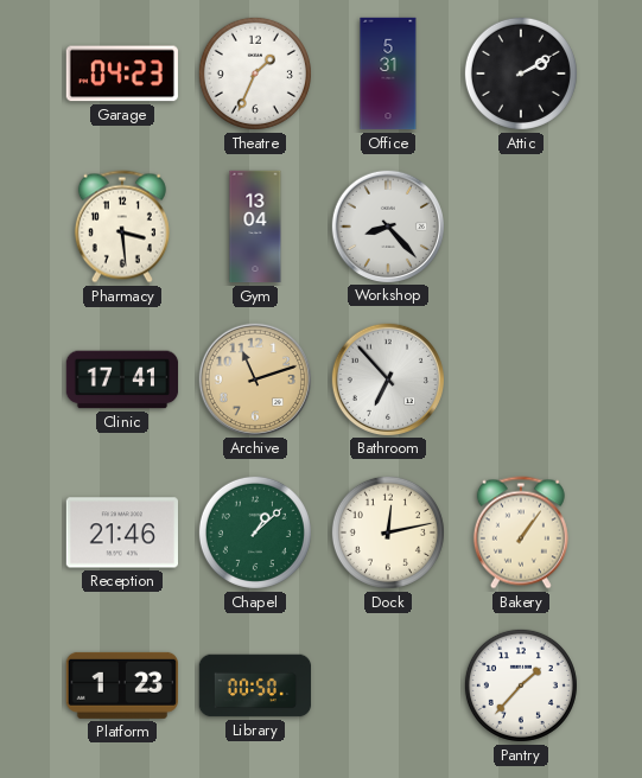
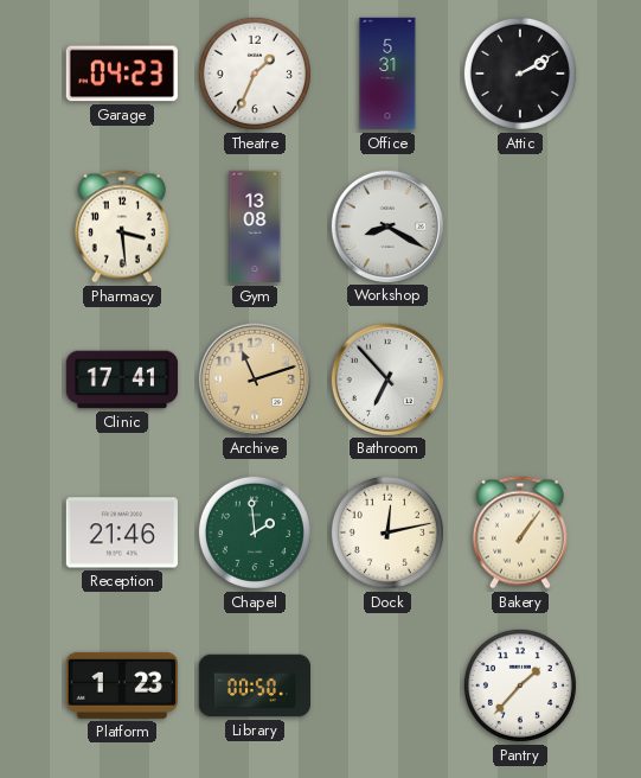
Gym: 13:04 -> 13:08 (255, 227)
Workshop: 8:23 -> 8:20 (386, 225)
Chapel: 1:08 -> 1:59 (255, 533)
